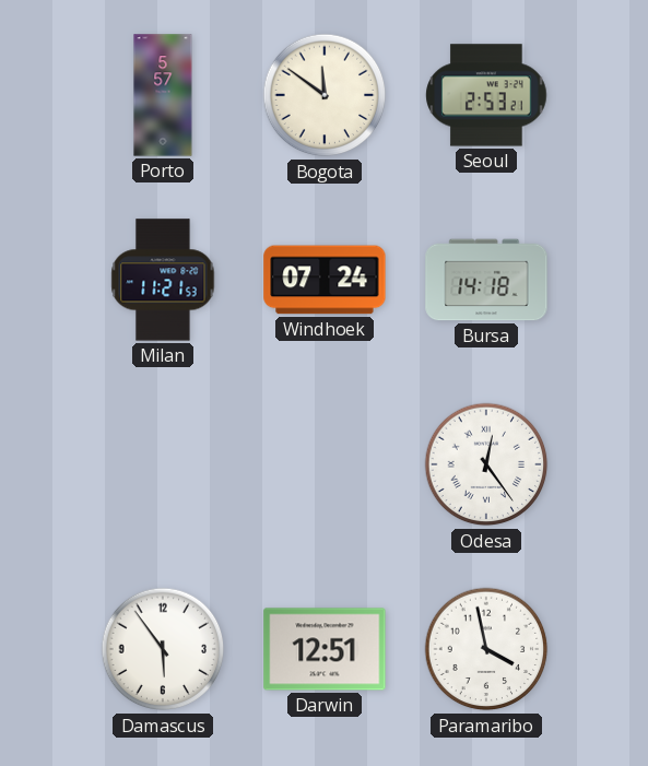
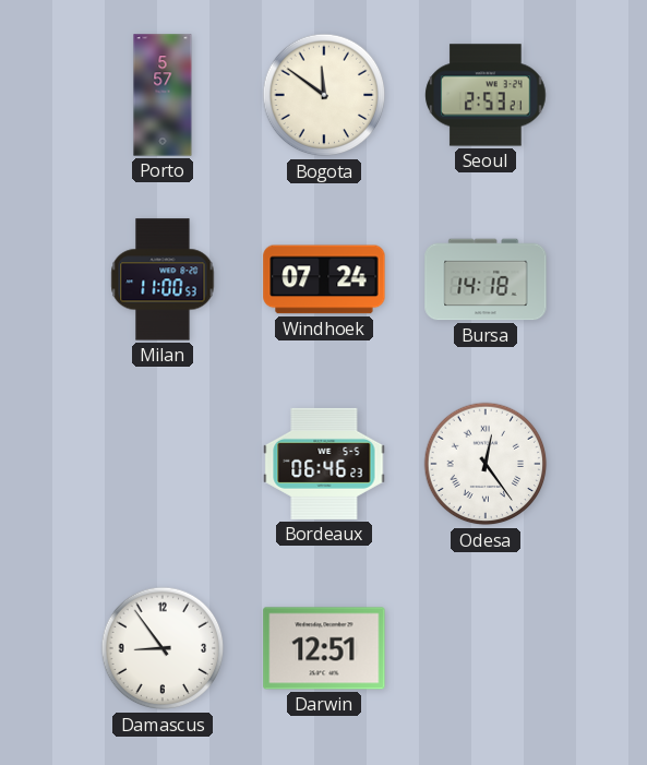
Milan: 11:21 -> 11:00 (163, 279)
Bordeaux: none -> 06:46 (324, 464)
Damascus: 5:54 -> 8:54 (163, 648)
Paramaribo: 3:58 -> none (486, 649)
